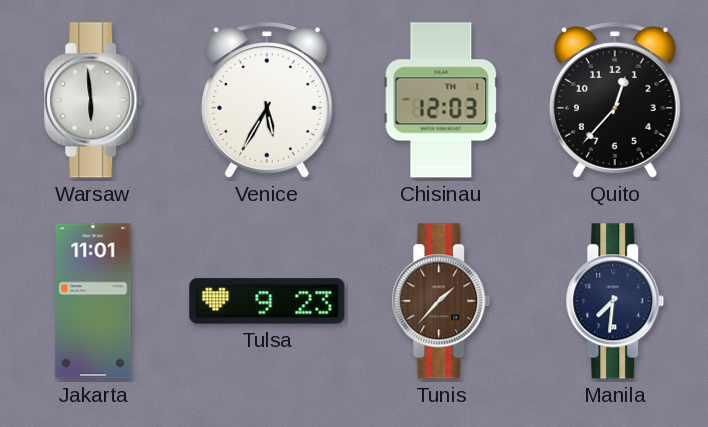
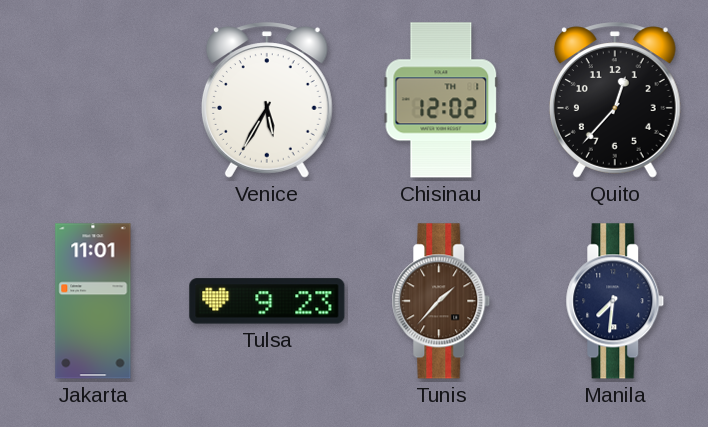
Warsaw: 5:59 -> none (93, 100)
Chisinau: 12:03 -> 12:02 (441, 100)
